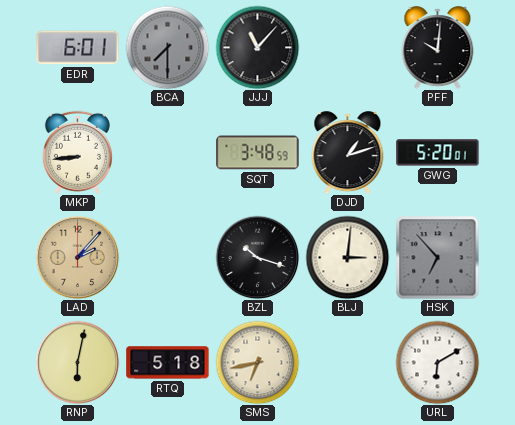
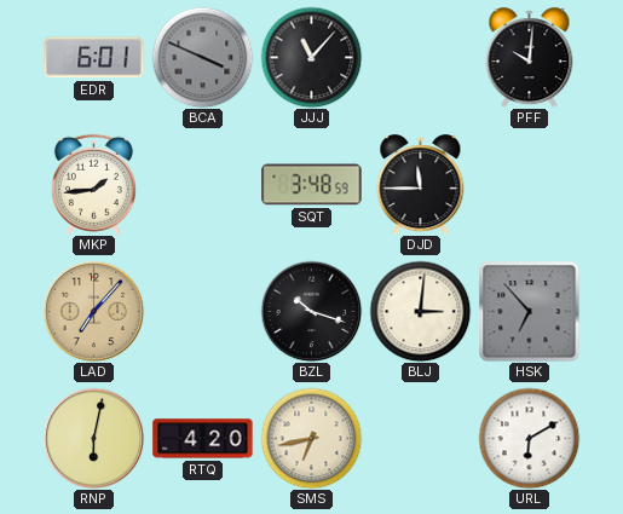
BCA: 7:30 -> 3:49 (202, 57)
MKP: 8:44 -> 1:44 (93, 184)
DJD: 1:12 -> 11:45 (421, 185)
GWG: 5:20 -> none (438, 153)
LAD: 2:07 -> 7:07 (93, 311)
RTQ: 5:18 -> 4:20 (203, 439)
